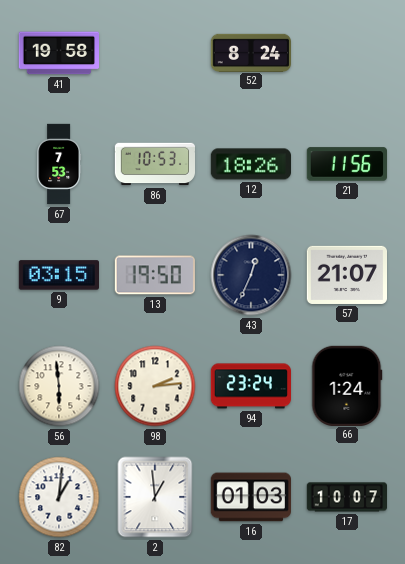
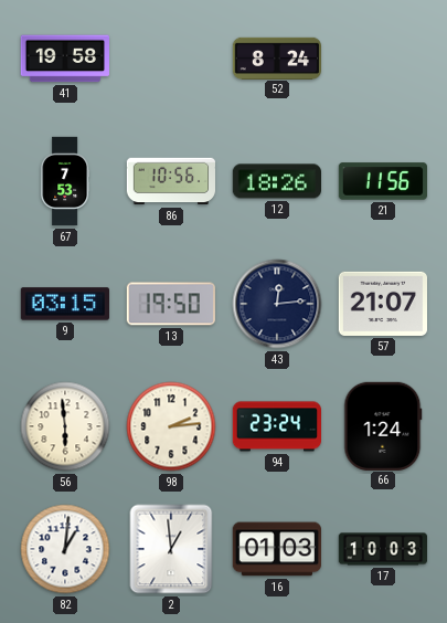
86: 10:53 -> 10:56 (171, 181)
43: 12:34 -> 12:14 (277, 304)
17: 10:07 -> 10:03 (382, 549)
